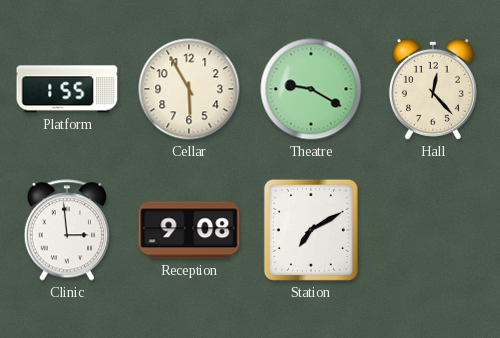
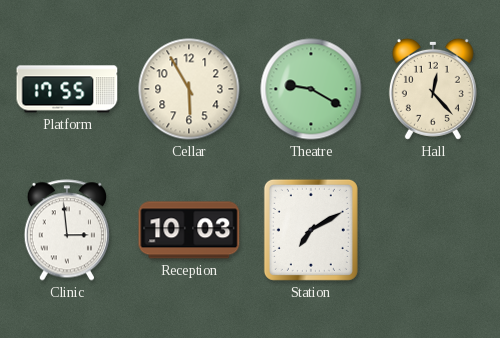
Platform: 1:55 -> 17:55 (67, 89)
Reception: 9:08 -> 10:03 (189, 230)
